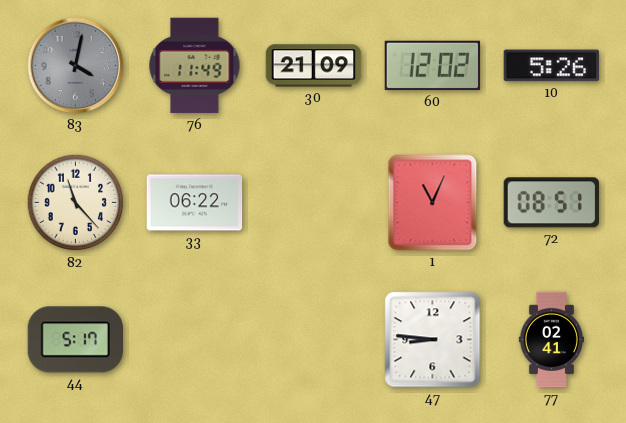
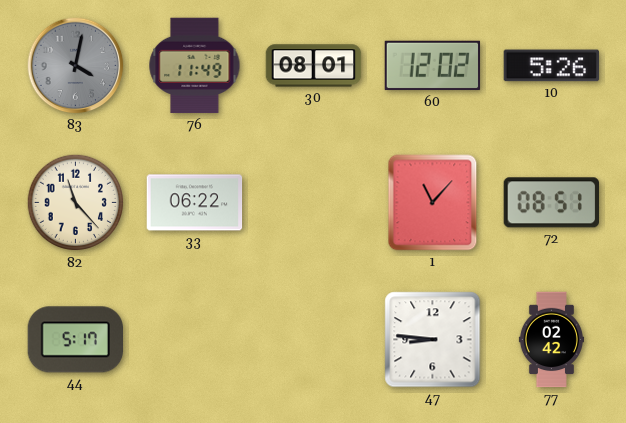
30: 21:09 -> 08:01 (314, 66)
1: 11:04 -> 11:07 (433, 203)
77: 02:41 -> 02:42 (551, 340)
